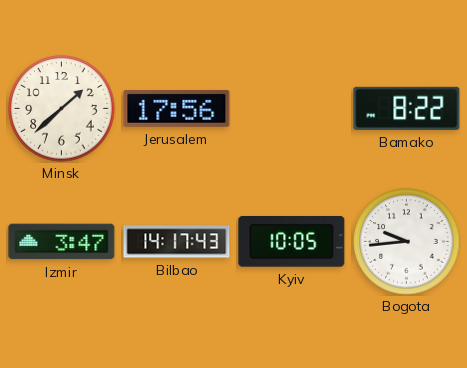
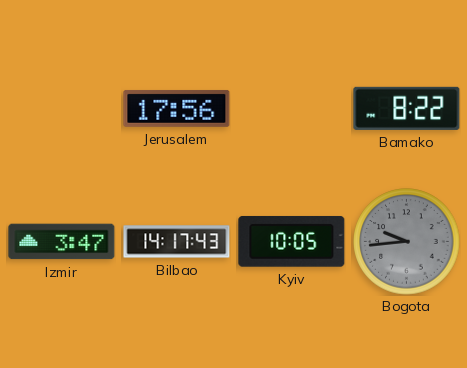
Minsk: 1:38 -> none (62, 109)
Bogota dial: white -> grey (407, 242)
